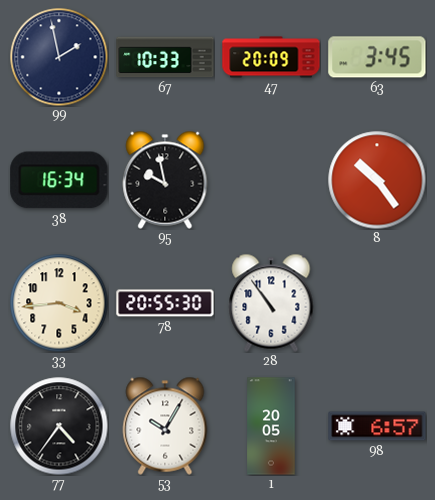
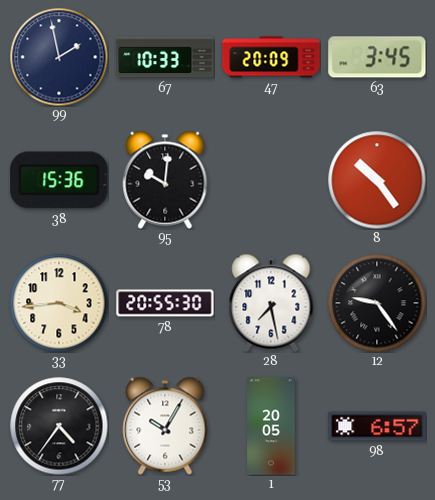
38: 16:34 -> 15:36 (59, 180)
95: 9:58 -> 10:01 (165, 180)
28: 10:54 -> 7:28 (271, 303)
12: none -> 9:24 (377, 303)
